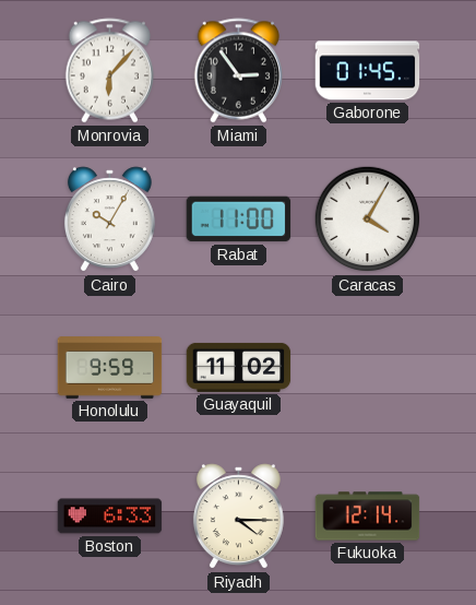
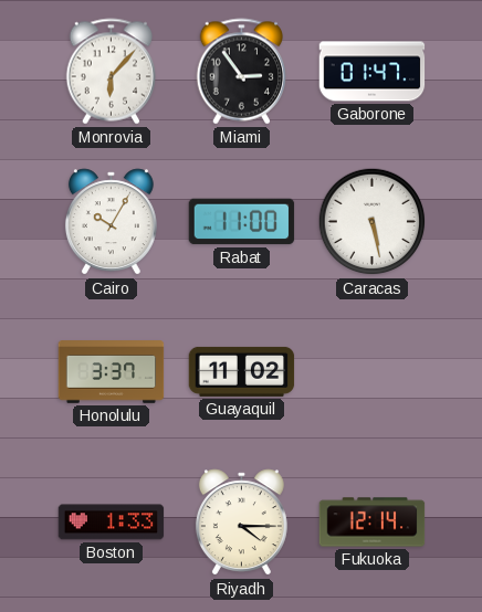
Gaborone: 01:45 -> 01:47 (373, 72)
Caracas: 4:05 -> 5:28 (373, 222)
Honolulu: 9:59 -> 3:37 (112, 372)
Boston: 6:33 -> 1:33 (112, 523)
